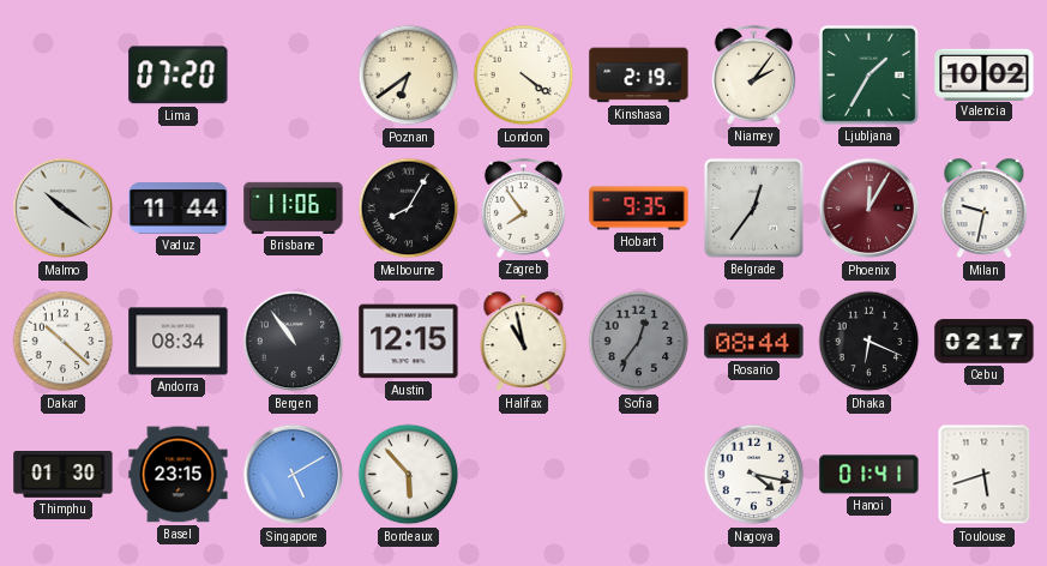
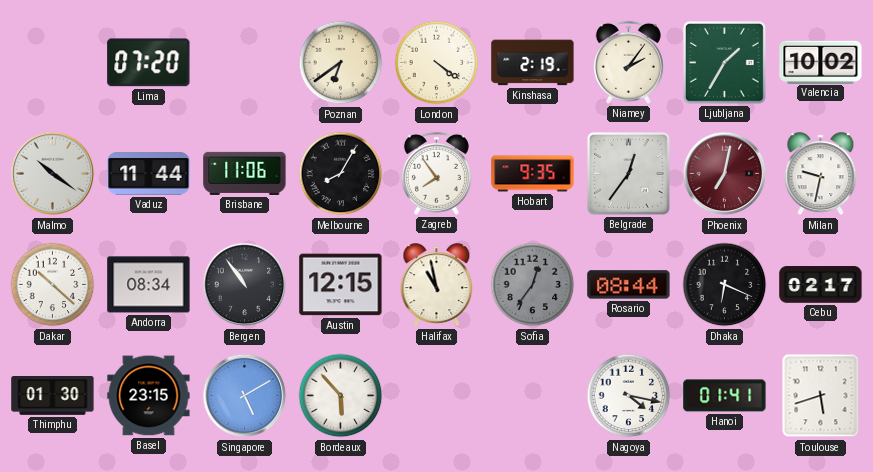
Phoenix: 12:05 -> 7:02 (725, 174)
